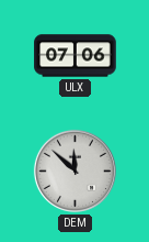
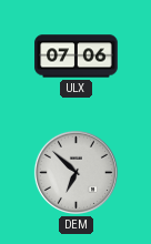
DEM: 11:52 -> 6:52 (75, 172)
